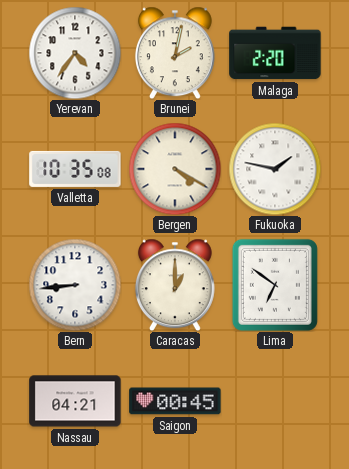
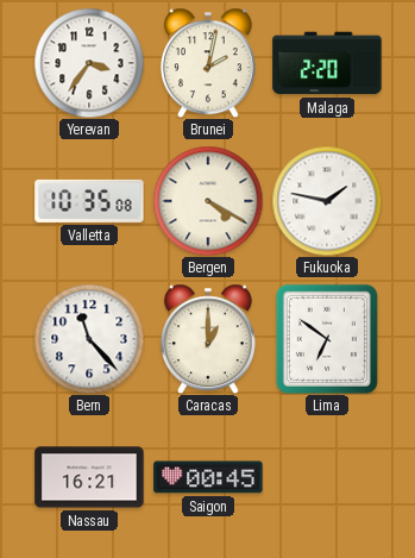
Yerevan: 4:36 -> 3:36 (89, 63)
Bern: 8:44 -> 11:23 (89, 339)
Nassau: 04:21 -> 16:21 (89, 477)
